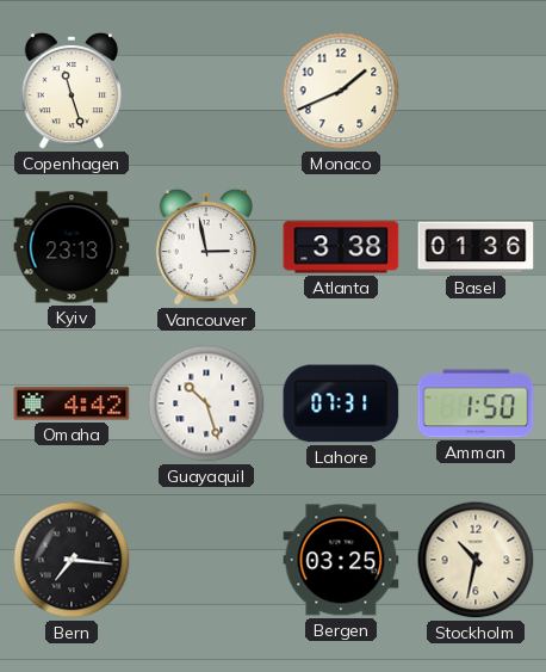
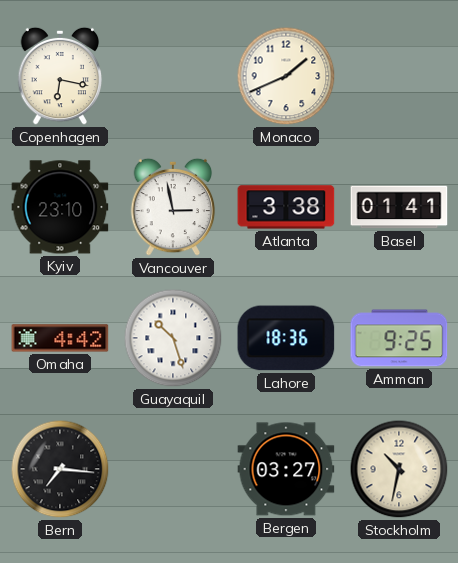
Copenhagen: 11:27 -> 6:17 (60, 76)
Kyiv: 23:13 -> 23:10 (60, 207)
Basel: 01:36 -> 01:41 (399, 207)
Lahore: 07:31 -> 18:36 (286, 338)
Amman: 1:50 -> 9:25 (399, 338)
Bergen: 03:25 -> 03:27 (286, 469)
